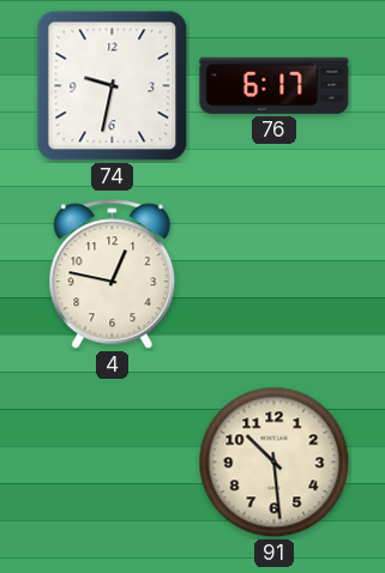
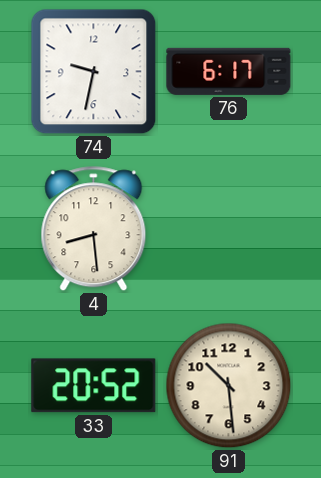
4: 12:47 -> 8:29 (94, 229)
33: none -> 20:52 (94, 386)
